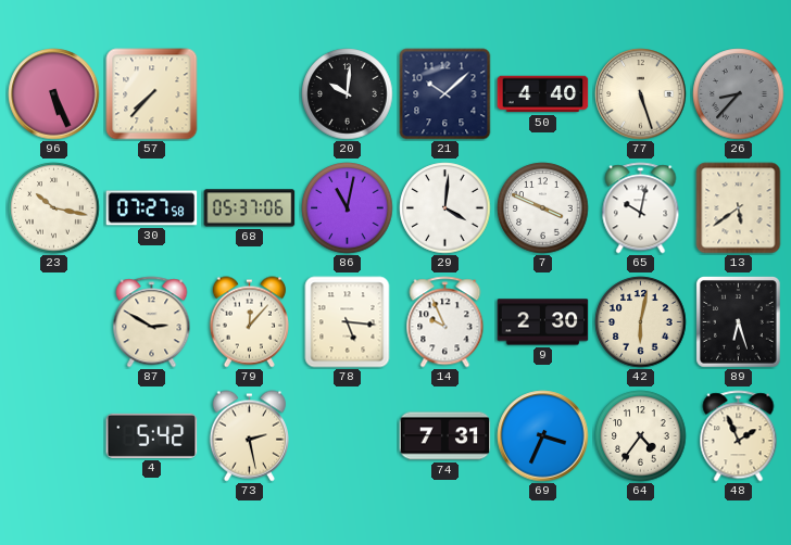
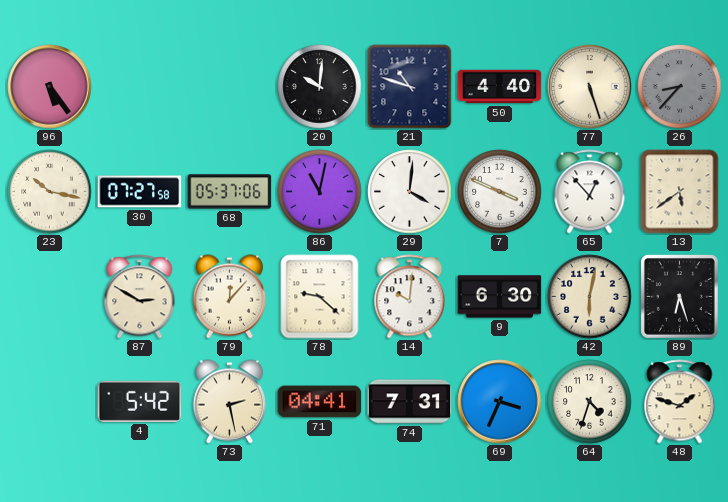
96: 5:26 -> 5:24 (50, 87)
57: 7:37 -> none (152, 94)
21: 10:08 -> 10:48 (410, 87)
65: 10:02 -> 12:53 (590, 192)
78: 5:16 -> 9:22 (320, 297)
14: 9:56 -> 10:01 (410, 297)
9: 2:30 -> 6:30 (500, 297)
71: none -> 04:41 (320, 402)
64: 4:36 -> 4:33 (590, 402)
48: 1:56 -> 1:48 (680, 402)
